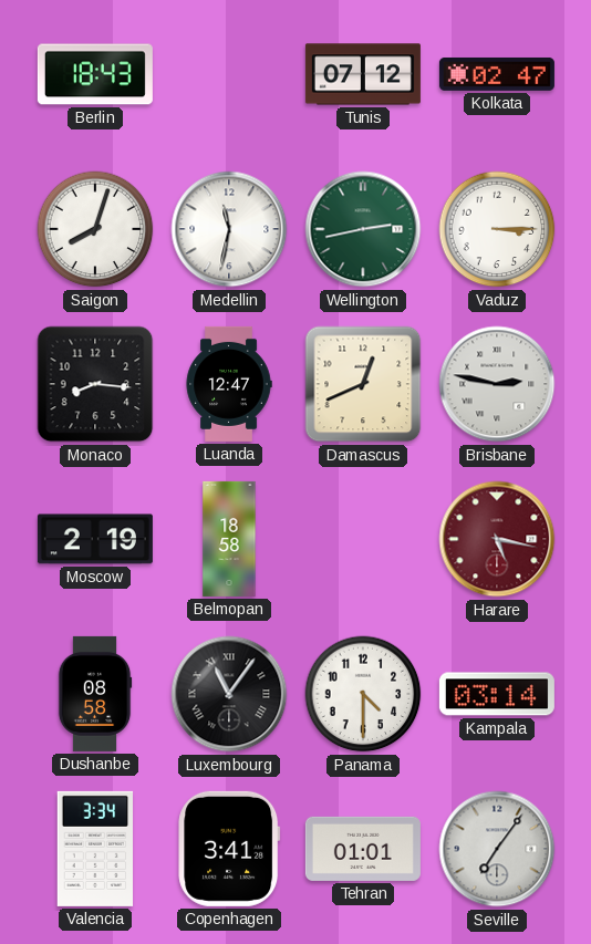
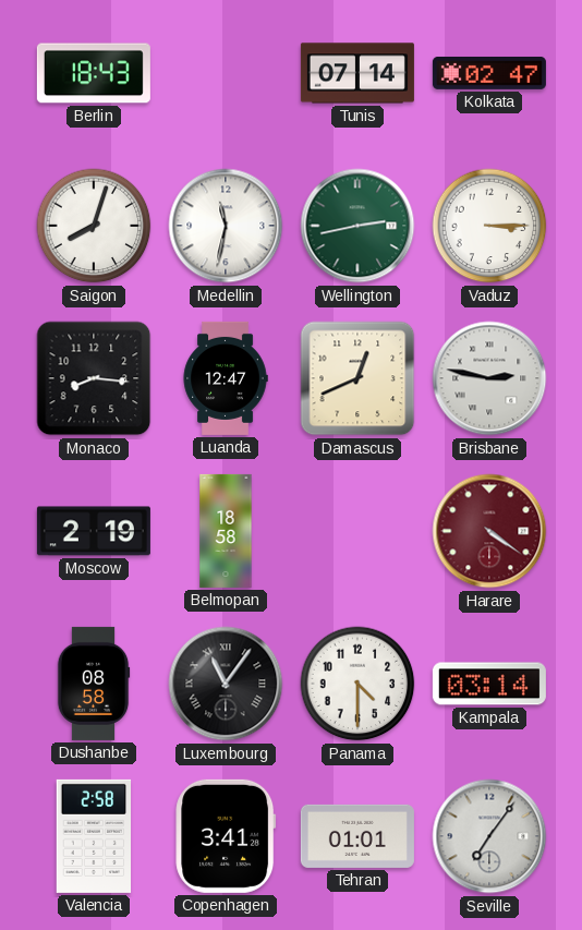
Tunis: 07:12 -> 07:14 (357, 73)
Harare: 5:17 -> 4:21 (489, 531)
Valencia: 3:34 -> 2:58 (94, 836)
